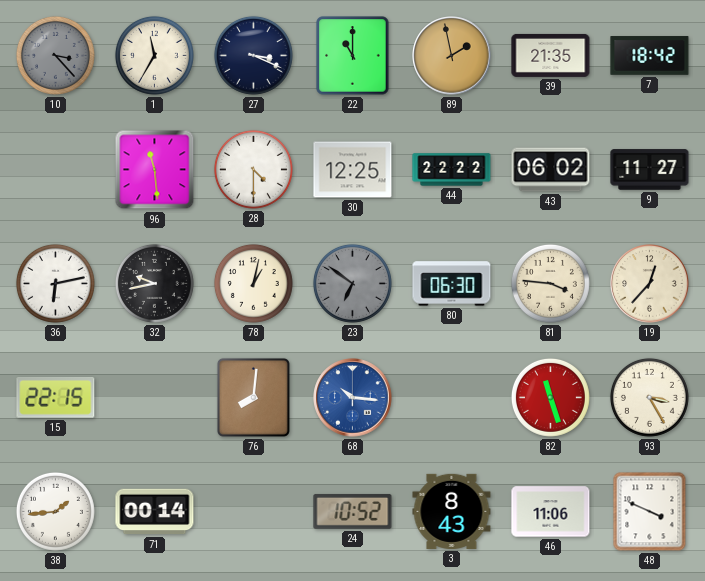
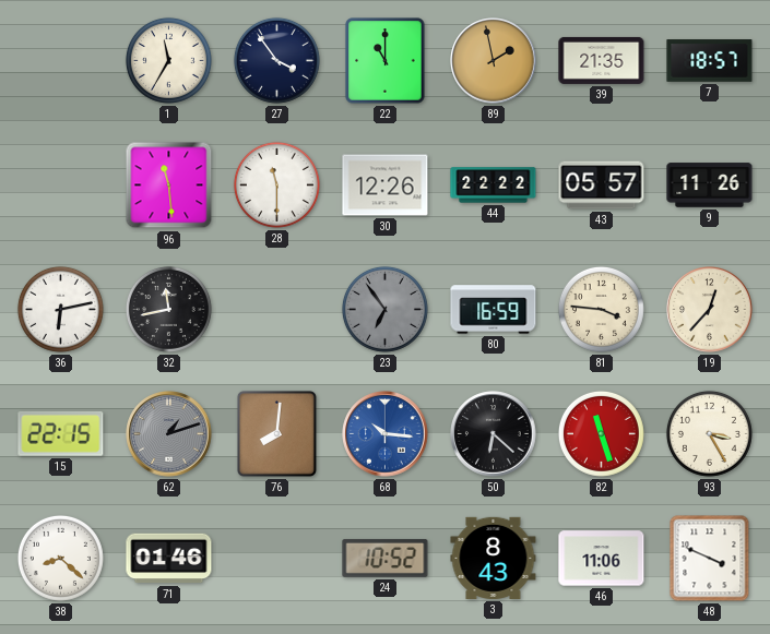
10: 3:23 -> none (55, 55)
27: 3:19 -> 3:54 (276, 60)
7: 18:42 -> 18:57 (710, 61)
28: 4:30 -> 11:30 (276, 184)
30: 12:25 -> 12:26 (386, 186)
43: 06:02 -> 05:57 (602, 186)
9: 11:27 -> 11:26 (710, 186)
32: 9:43 -> 11:43 (168, 309)
78: 1:02 -> none (253, 283)
23: 6:51 -> 6:54 (384, 309)
80: 06:30 -> 16:59 (494, 310)
62: none -> 1:12 (169, 434)
50: none -> 6:22 (494, 434)
38: 1:44 -> 8:22 (60, 558)
71: 00:14 -> 01:46 (169, 559)
